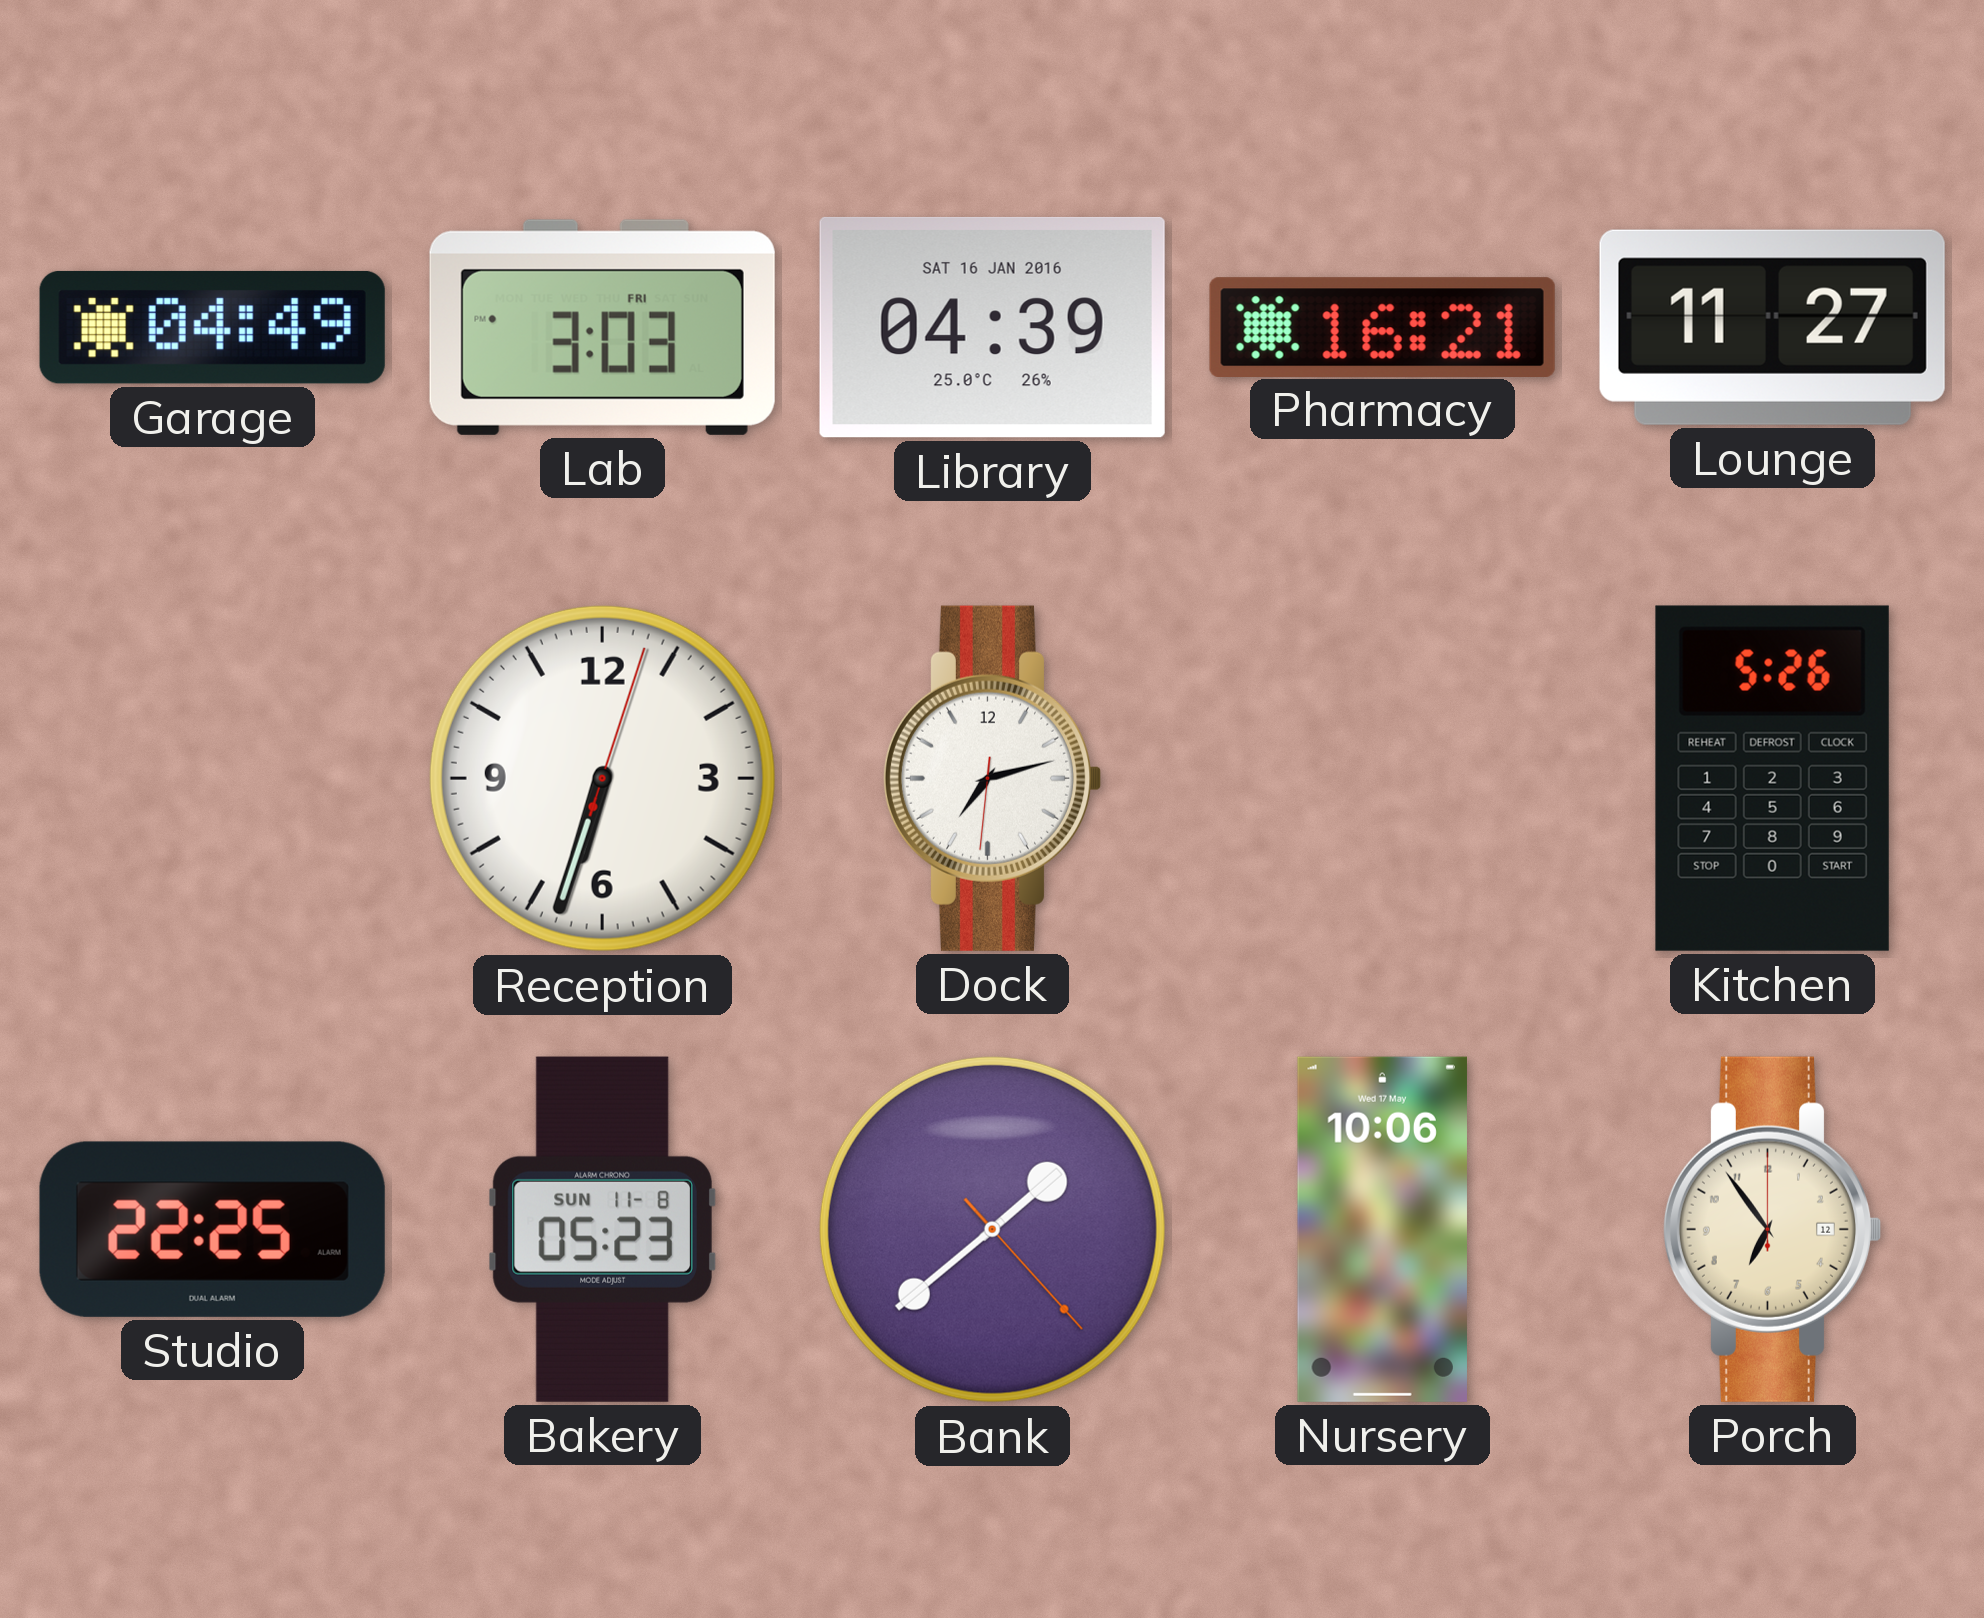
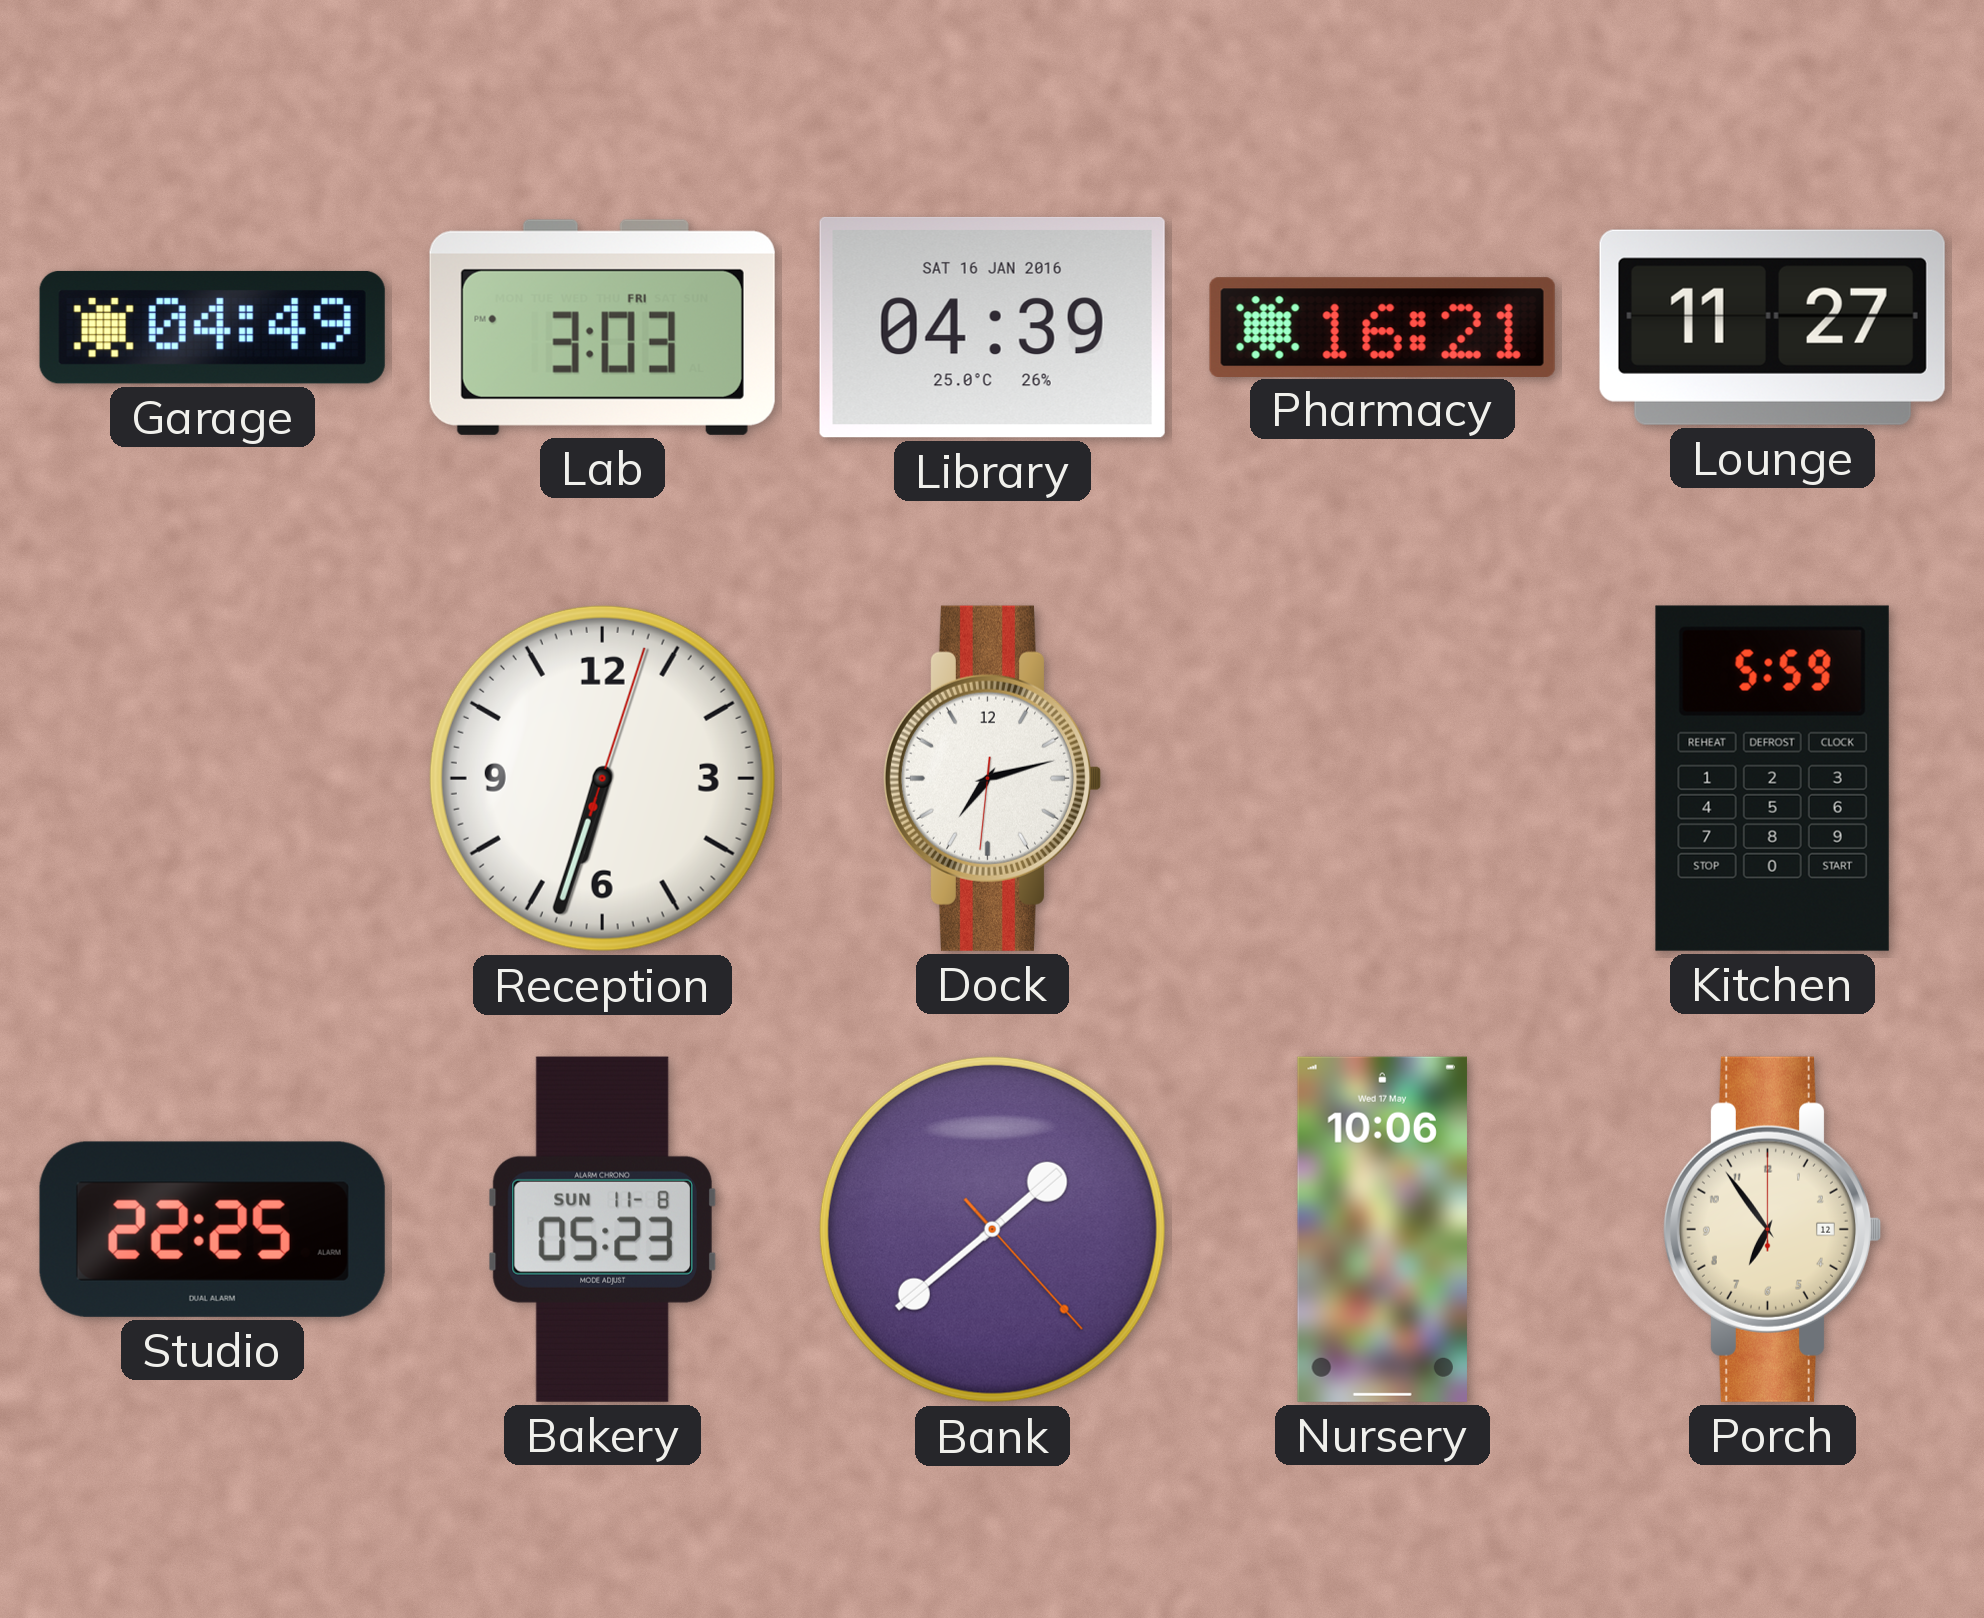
Kitchen: 5:26 -> 5:59 (1772, 778)
